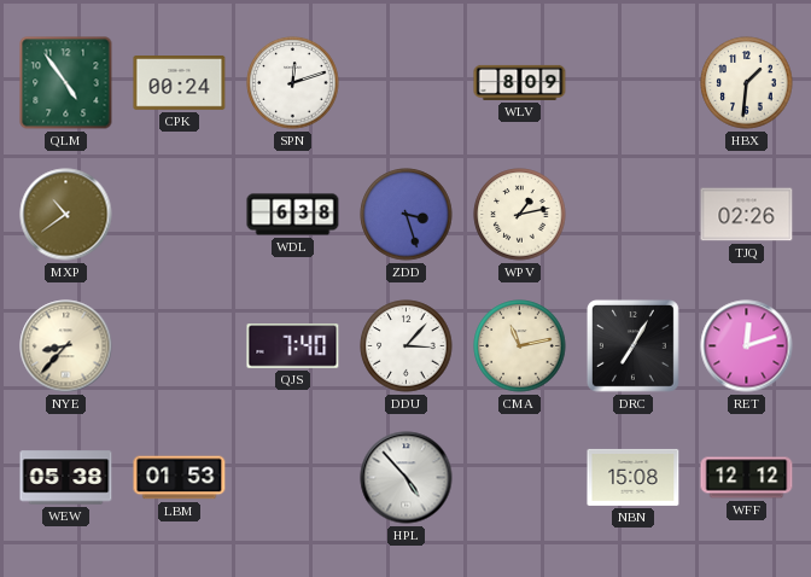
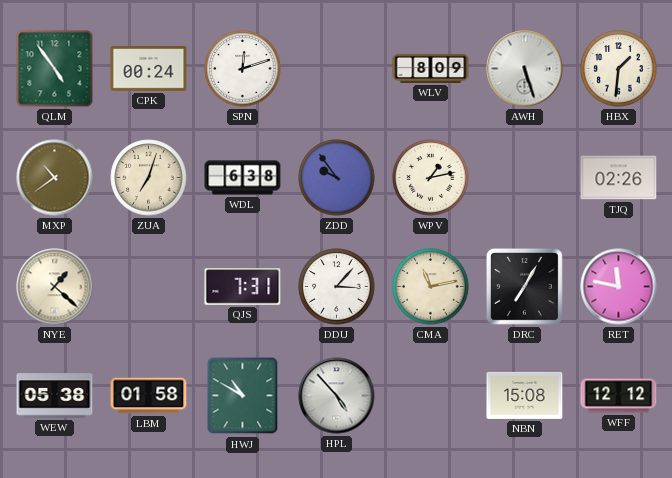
AWH: none -> 5:27 (525, 69)
ZUA: none -> 7:03 (149, 178)
ZDD: 3:27 -> 9:54 (337, 178)
NYE: 8:37 -> 1:22 (55, 287)
QJS: 7:40 -> 7:31 (243, 287)
RET: 12:12 -> 11:47 (619, 287)
LBM: 01:53 -> 01:58 (149, 396)
HWJ: none -> 10:50 (243, 396)
